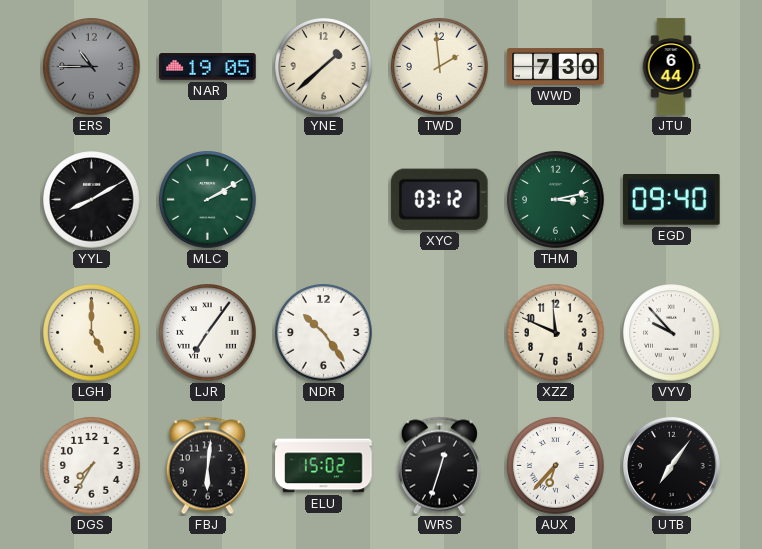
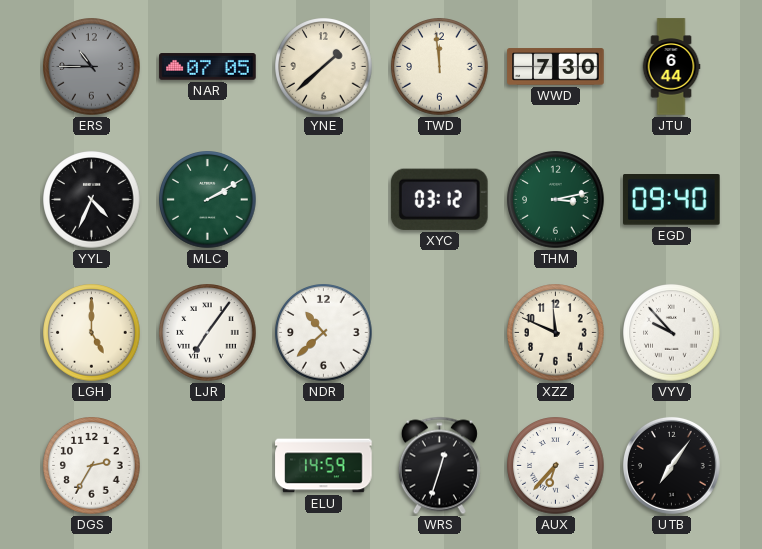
NAR: 19:05 -> 07:05 (208, 67)
TWD: 1:59 -> 11:59 (440, 67)
YYL: 8:10 -> 4:34 (92, 200)
NDR: 10:24 -> 10:38 (324, 333)
DGS: 7:35 -> 2:35 (92, 466)
FBJ: 6:01 -> none (207, 466)
ELU: 15:02 -> 14:59 (324, 466)
